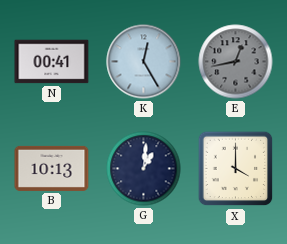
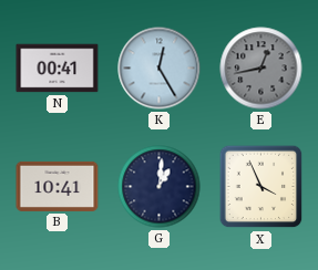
B: 10:13 -> 10:41 (58, 186)
X: 4:00 -> 3:56 (261, 187)
